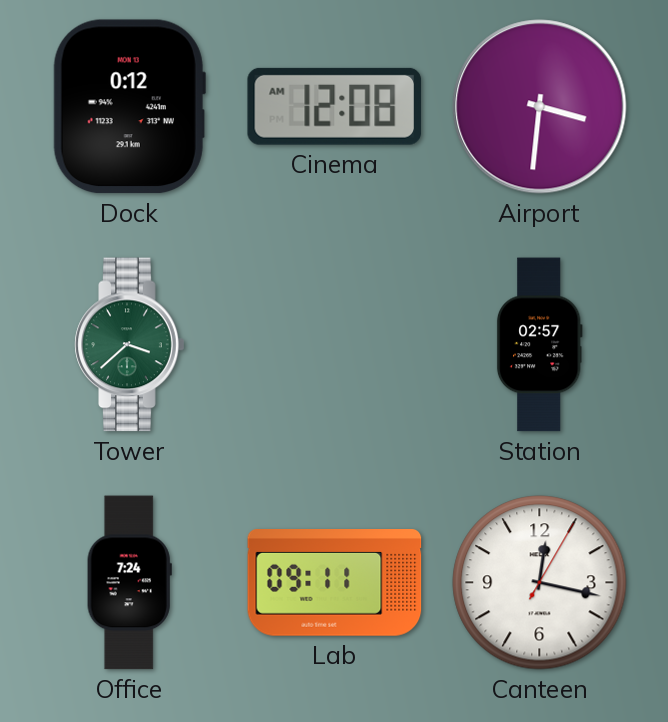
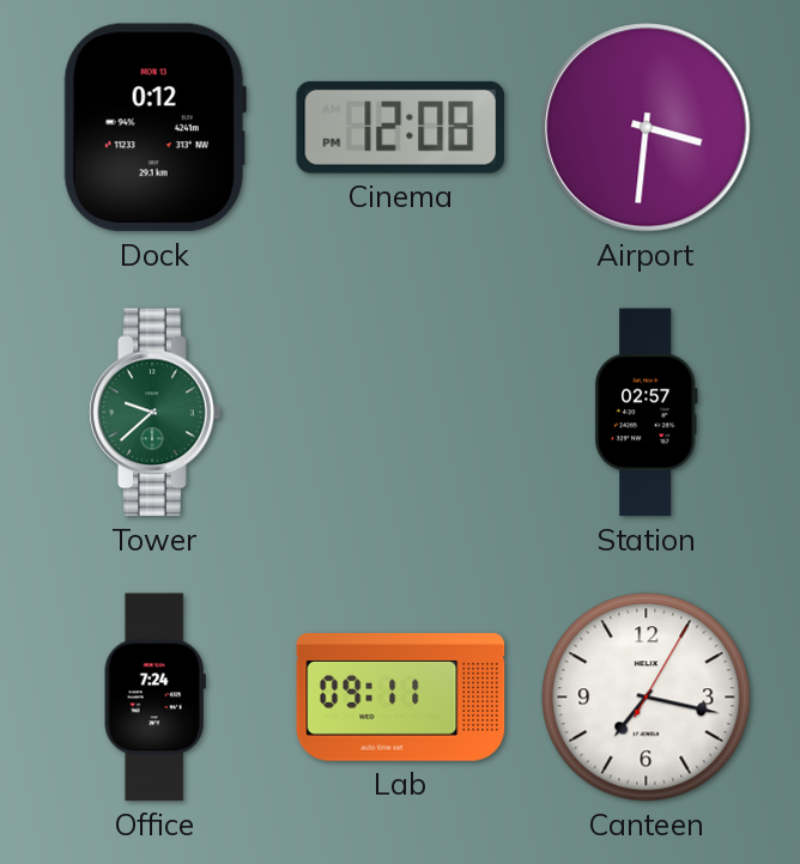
Cinema: 12:08 AM -> 12:08 PM (401, 127)
Tower: 3:38 -> 9:38 (156, 413)
Canteen: 12:17 -> 7:17 (647, 698)
